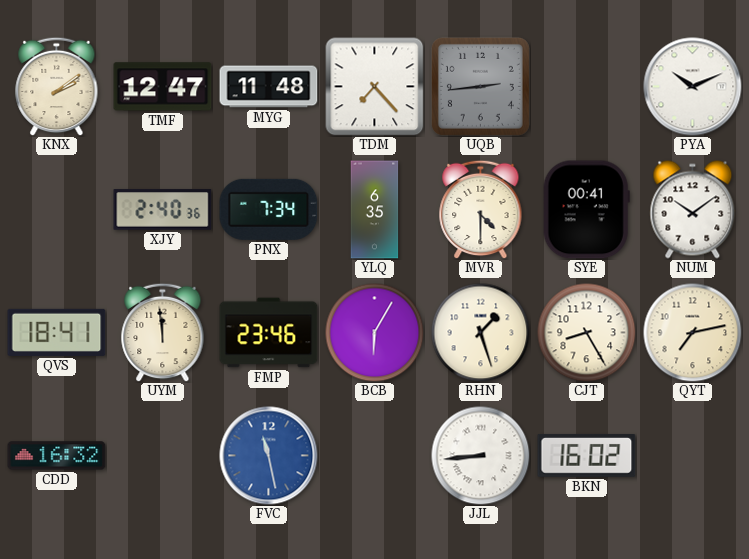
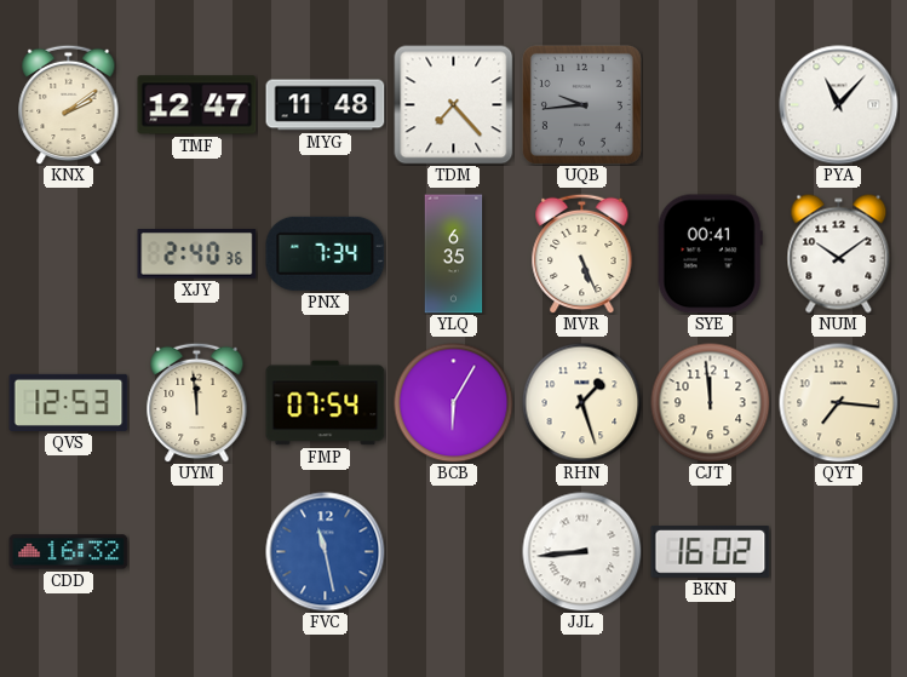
UQB: 2:44 -> 9:44 (581, 104)
PYA: 10:11 -> 11:07 (839, 105)
MVR: 4:30 -> 5:26 (582, 253)
QVS: 18:41 -> 12:53 (69, 402)
FMP: 23:46 -> 07:54 (326, 403)
CJT: 8:25 -> 11:59 (711, 403)
QYT: 7:13 -> 7:16 (839, 403)
